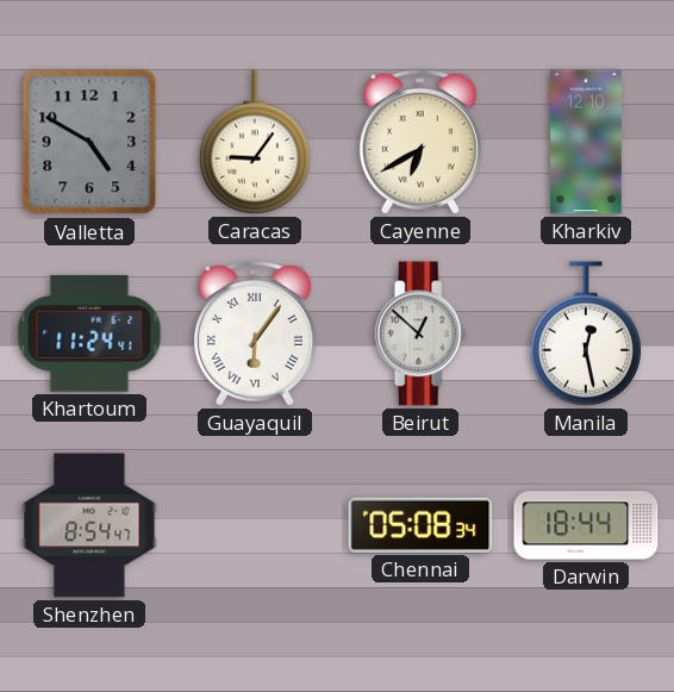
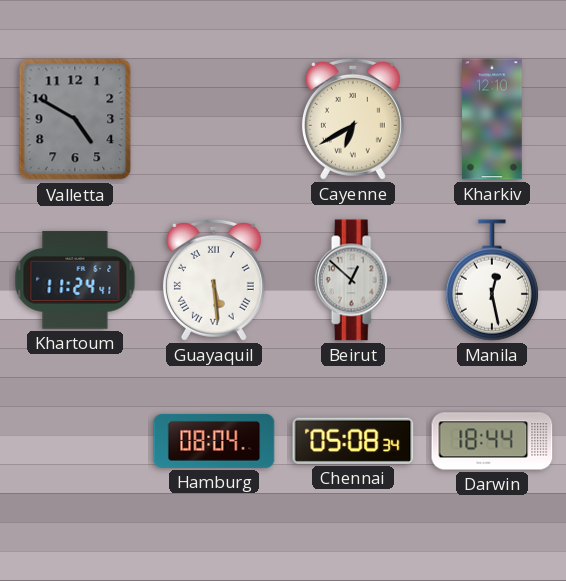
Caracas: 9:06 -> none (255, 142)
Guayaquil: 6:06 -> 5:29 (214, 280)
Shenzhen: 8:54 -> none (89, 525)
Hamburg: none -> 08:04 (214, 441)
